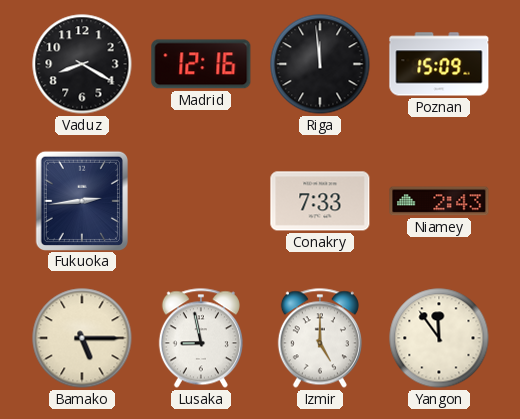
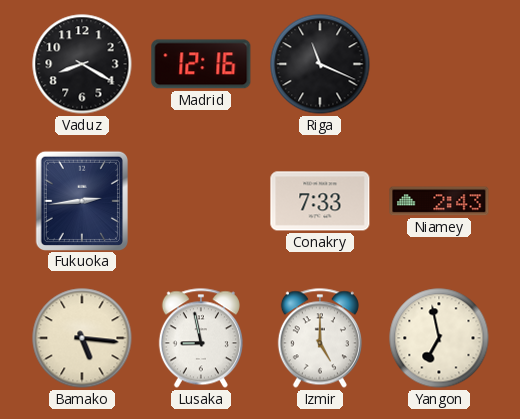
Riga: 11:59 -> 11:19 (320, 64)
Poznan: 15:09 -> none (439, 64)
Bamako: 5:15 -> 5:16 (82, 338)
Yangon: 11:54 -> 6:58 (439, 338)
